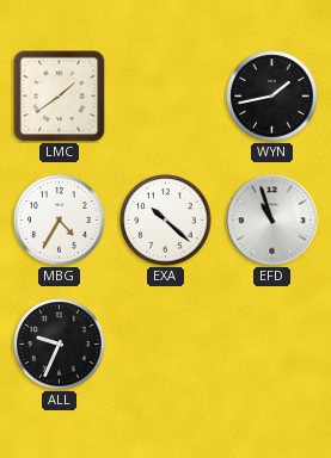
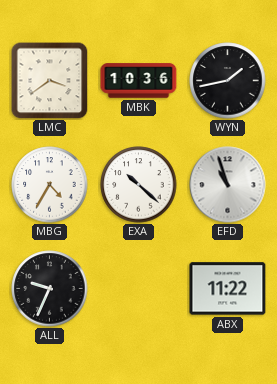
LMC: 1:39 -> 3:39 (49, 80)
MBK: none -> 10:36 (139, 81)
ABX: none -> 11:22 (228, 289)
